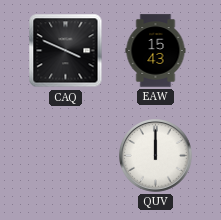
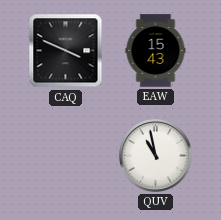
QUV: 12:00 -> 10:58 (156, 156)
